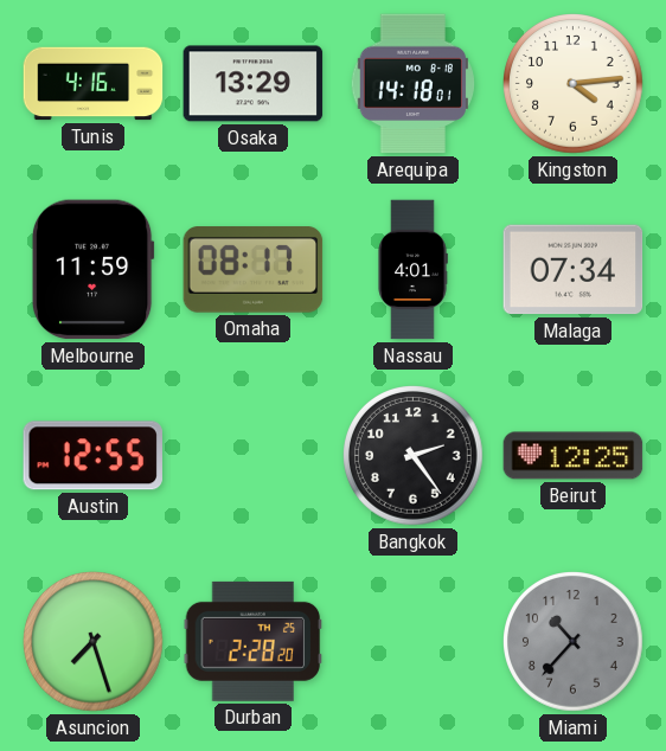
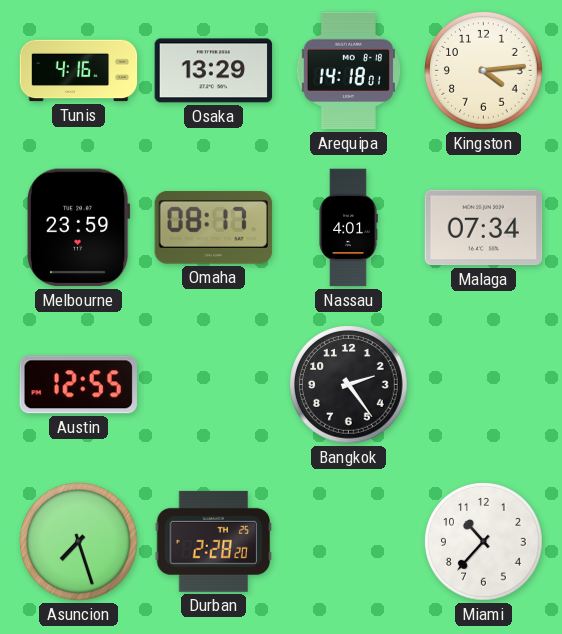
Melbourne: 11:59 -> 23:59 (78, 228)
Beirut: 12:25 -> none (574, 456)
Miami dial: grey -> white (484, 542)
